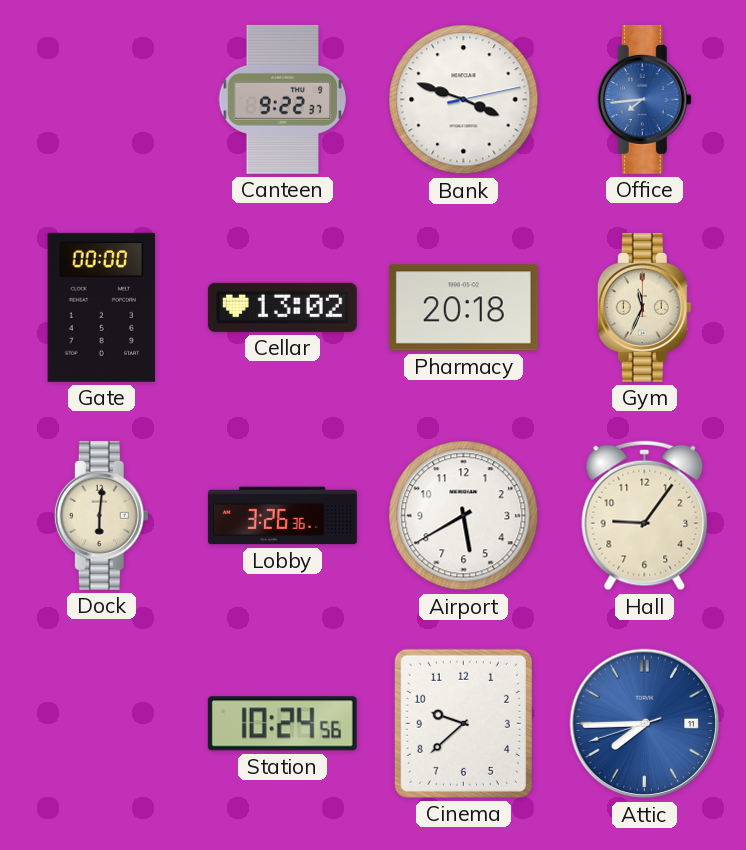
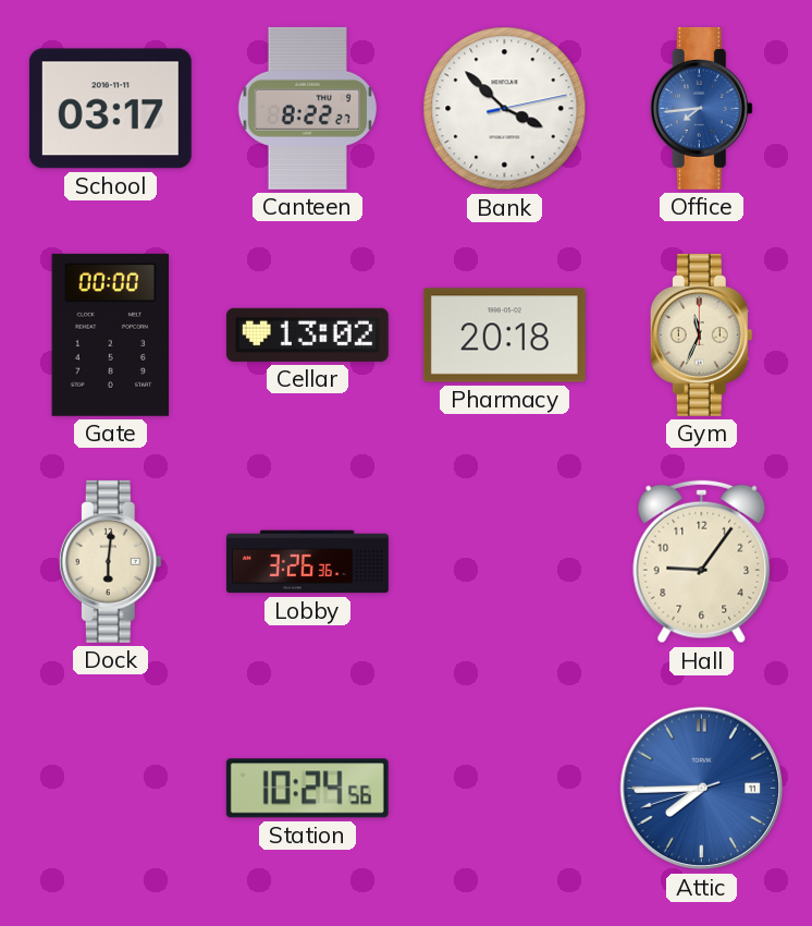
School: none -> 03:17 (110, 109)
Canteen: 9:22 -> 8:22 (307, 108)
Bank: 3:48 -> 3:52 (505, 109)
Airport: 5:40 -> none (464, 516)
Cinema: 9:38 -> none (463, 723)
